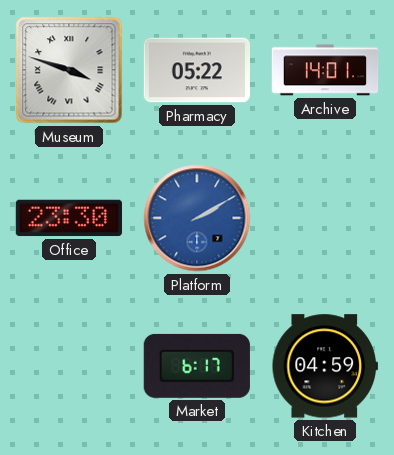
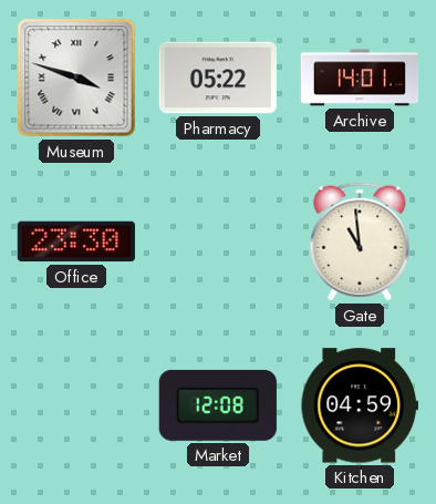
Platform: 2:10 -> none (197, 218)
Gate: none -> 10:59 (360, 241)
Market: 6:17 -> 12:08 (218, 405)
